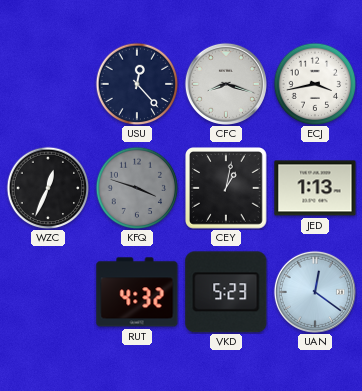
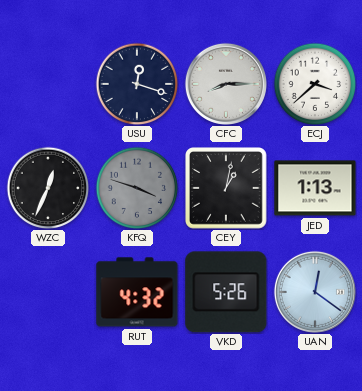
USU: 12:23 -> 12:18 (137, 84)
CFC: 8:18 -> 8:15 (226, 84)
ECJ: 3:43 -> 3:38 (315, 84)
VKD: 5:23 -> 5:26 (226, 292)
